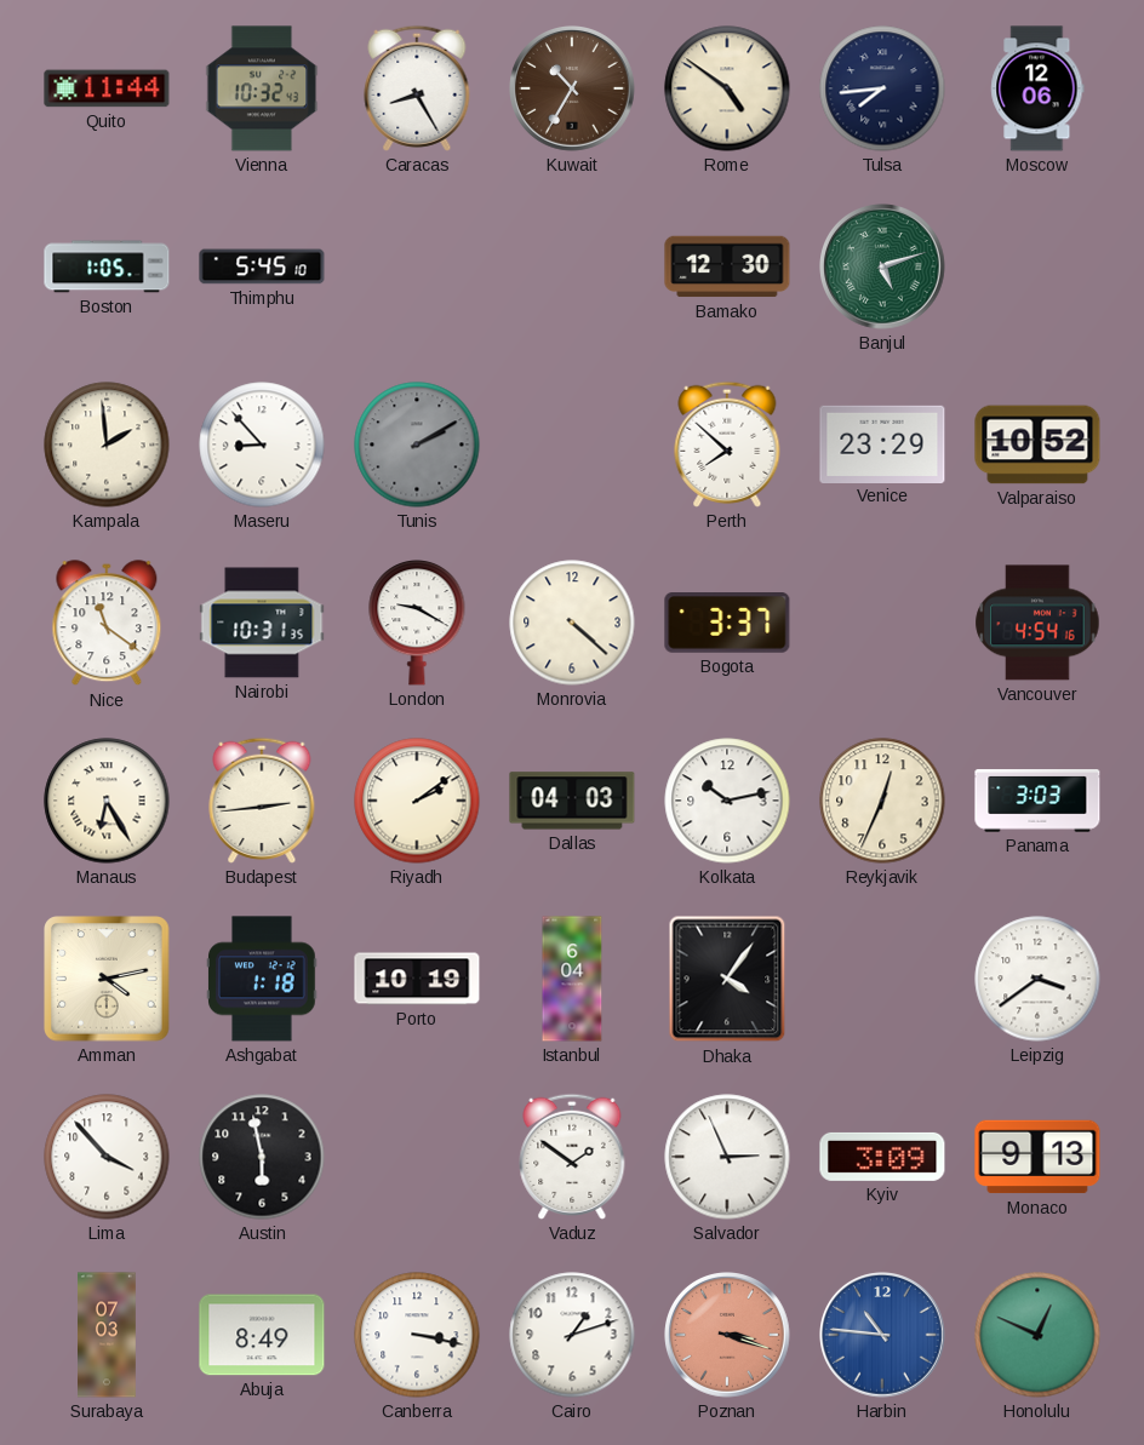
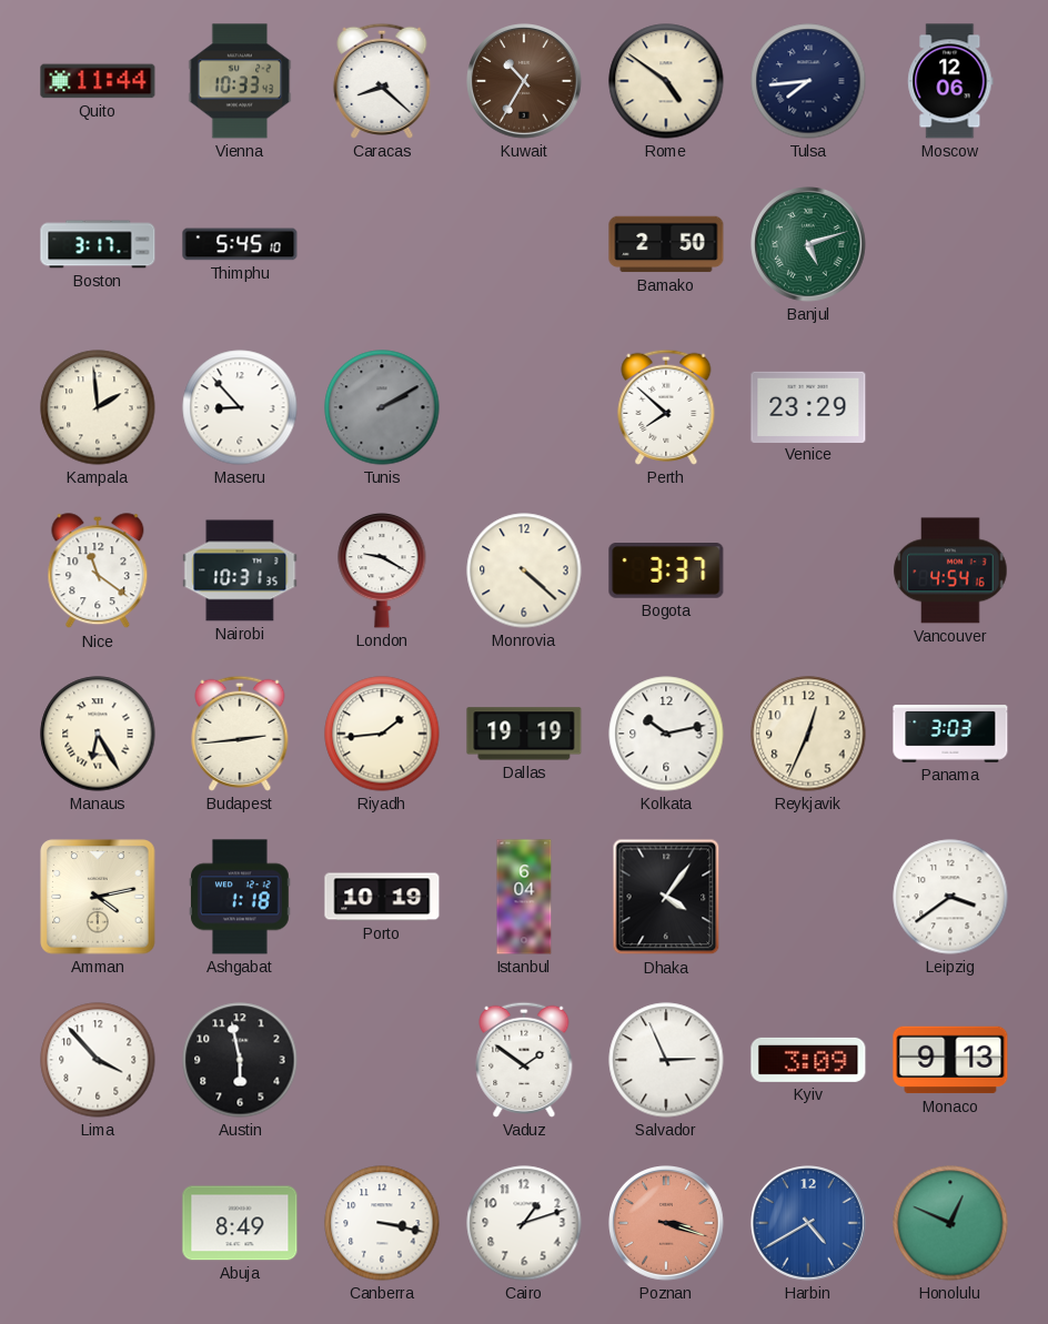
Vienna: 10:32 -> 10:33 (240, 81)
Caracas: 8:25 -> 8:22 (382, 81)
Boston: 1:05 -> 3:17 (98, 244)
Bamako: 12:30 -> 2:50 (666, 244)
Valparaiso: 10:52 -> none (1037, 445)
Riyadh: 2:09 -> 1:44 (382, 734)
Dallas: 04:03 -> 19:19 (524, 734)
Surabaya: 07:03 -> none (108, 1335)
Harbin: 10:46 -> 4:40 (809, 1224)
